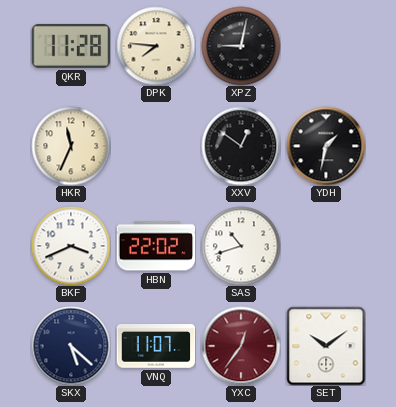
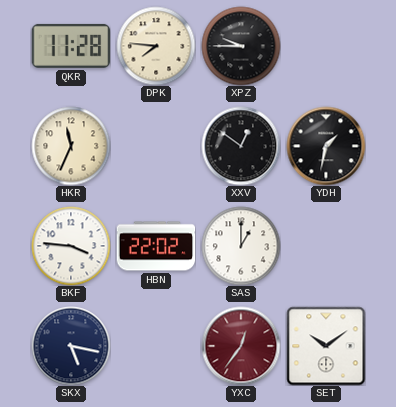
XPZ: 9:02 -> 9:45 (241, 46)
BKF: 3:41 -> 3:46 (71, 246)
SAS: 10:42 -> 1:00 (241, 246)
SKX: 5:22 -> 5:17 (71, 346)
VNQ: 11:07 -> none (156, 347)
